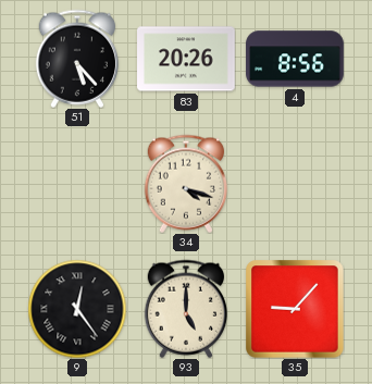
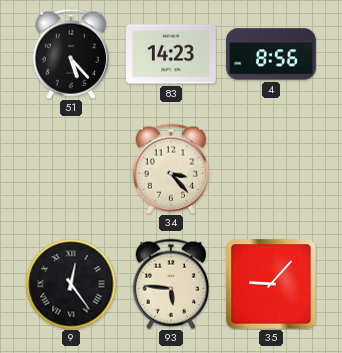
83: 20:26 -> 14:23 (172, 54)
34: 4:18 -> 3:23 (170, 169)
93: 5:00 -> 5:46 (170, 284)
